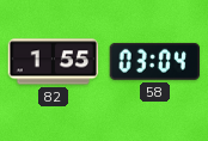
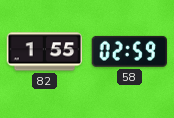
58: 03:04 -> 02:59 (129, 51)
